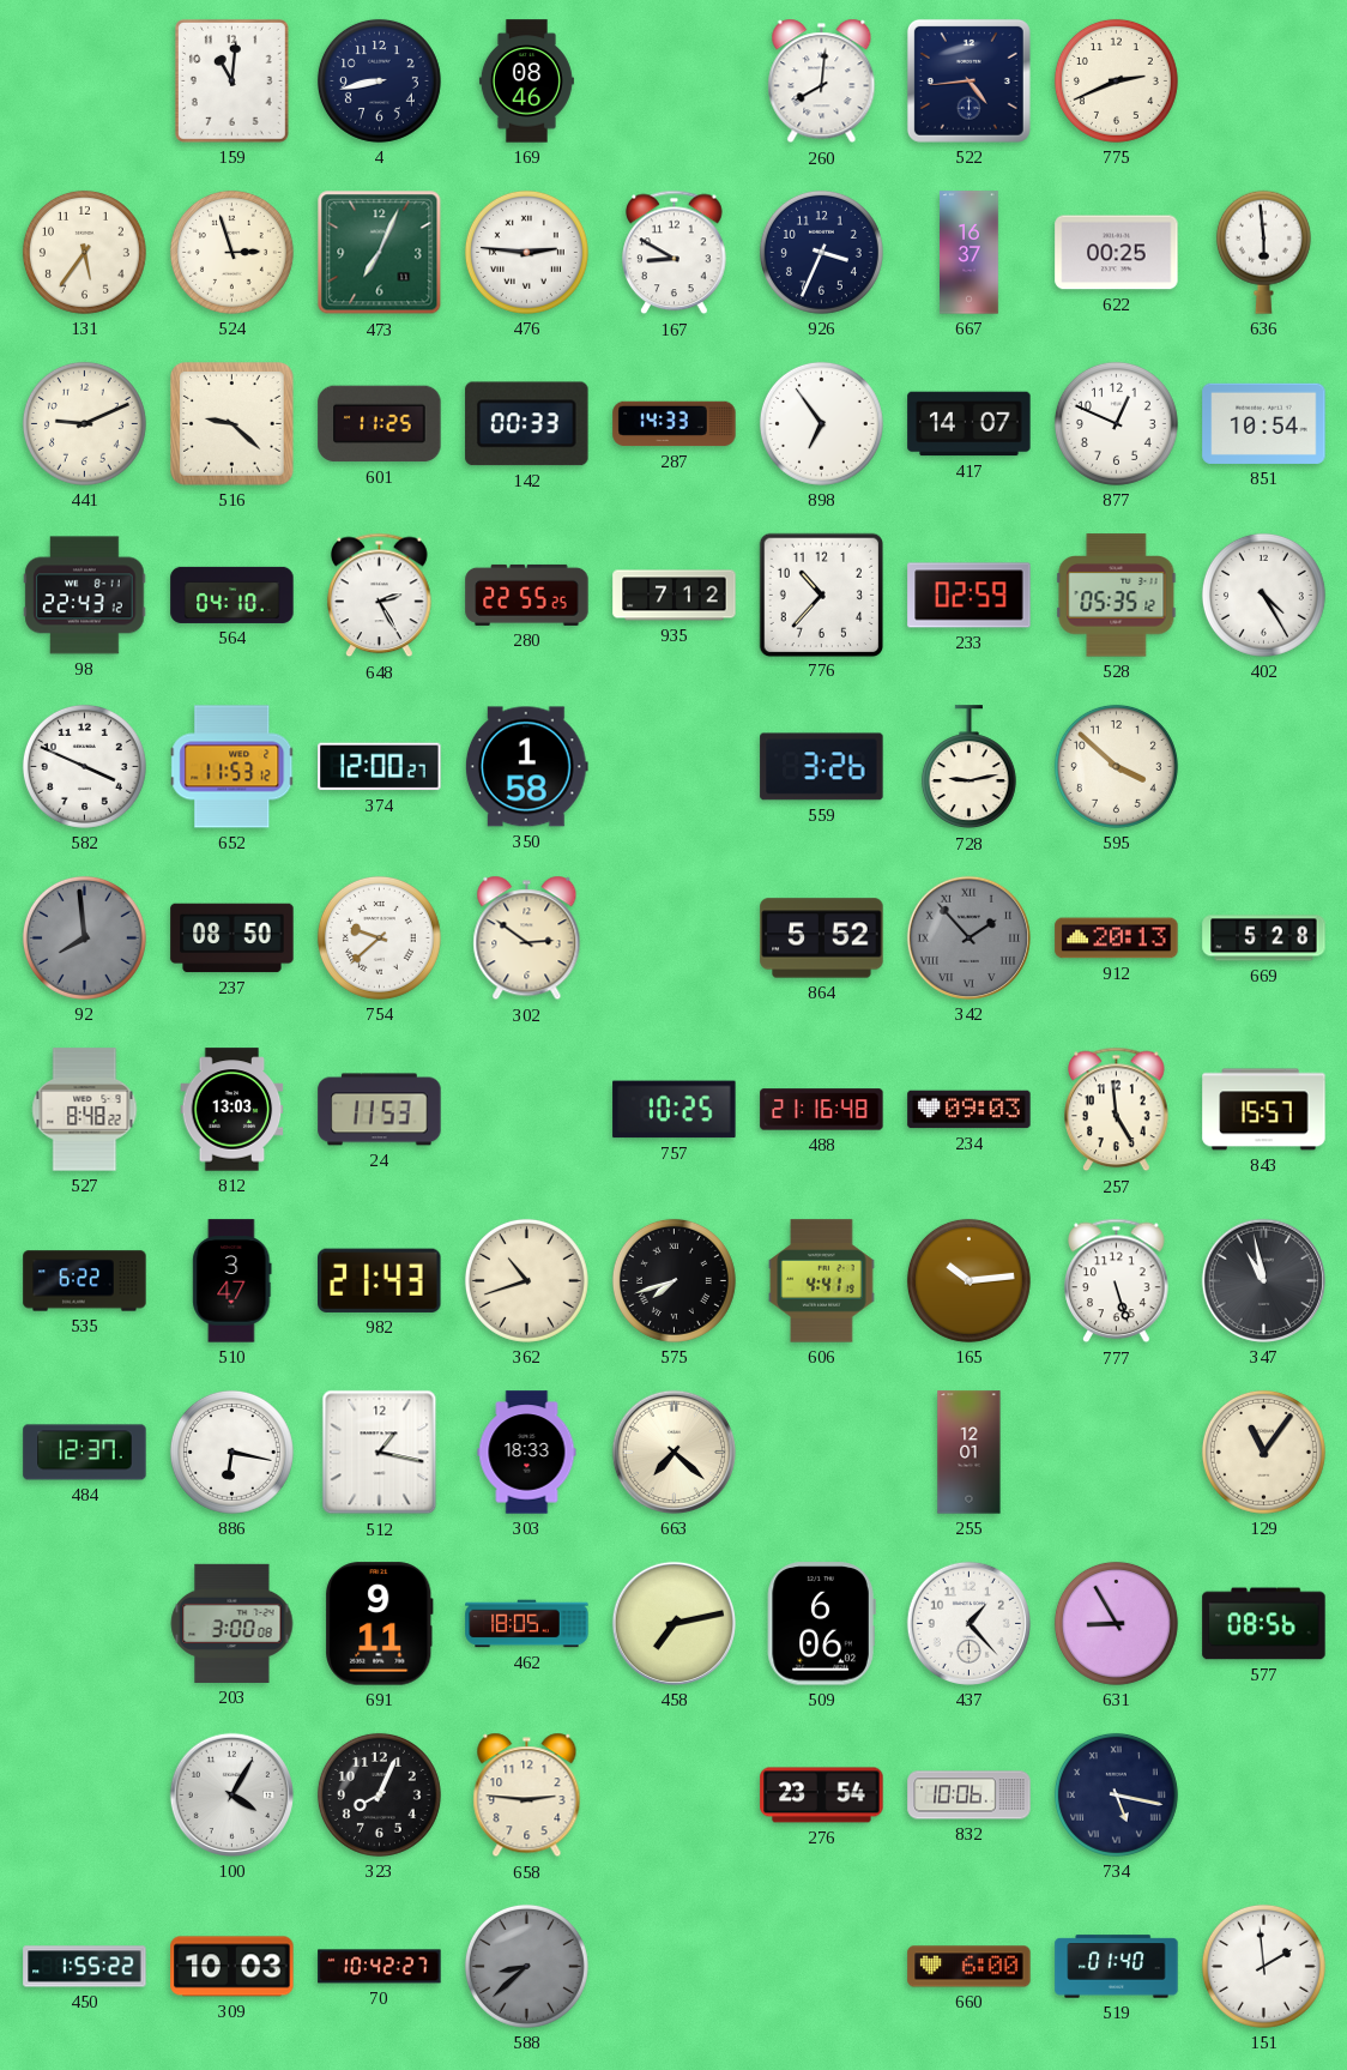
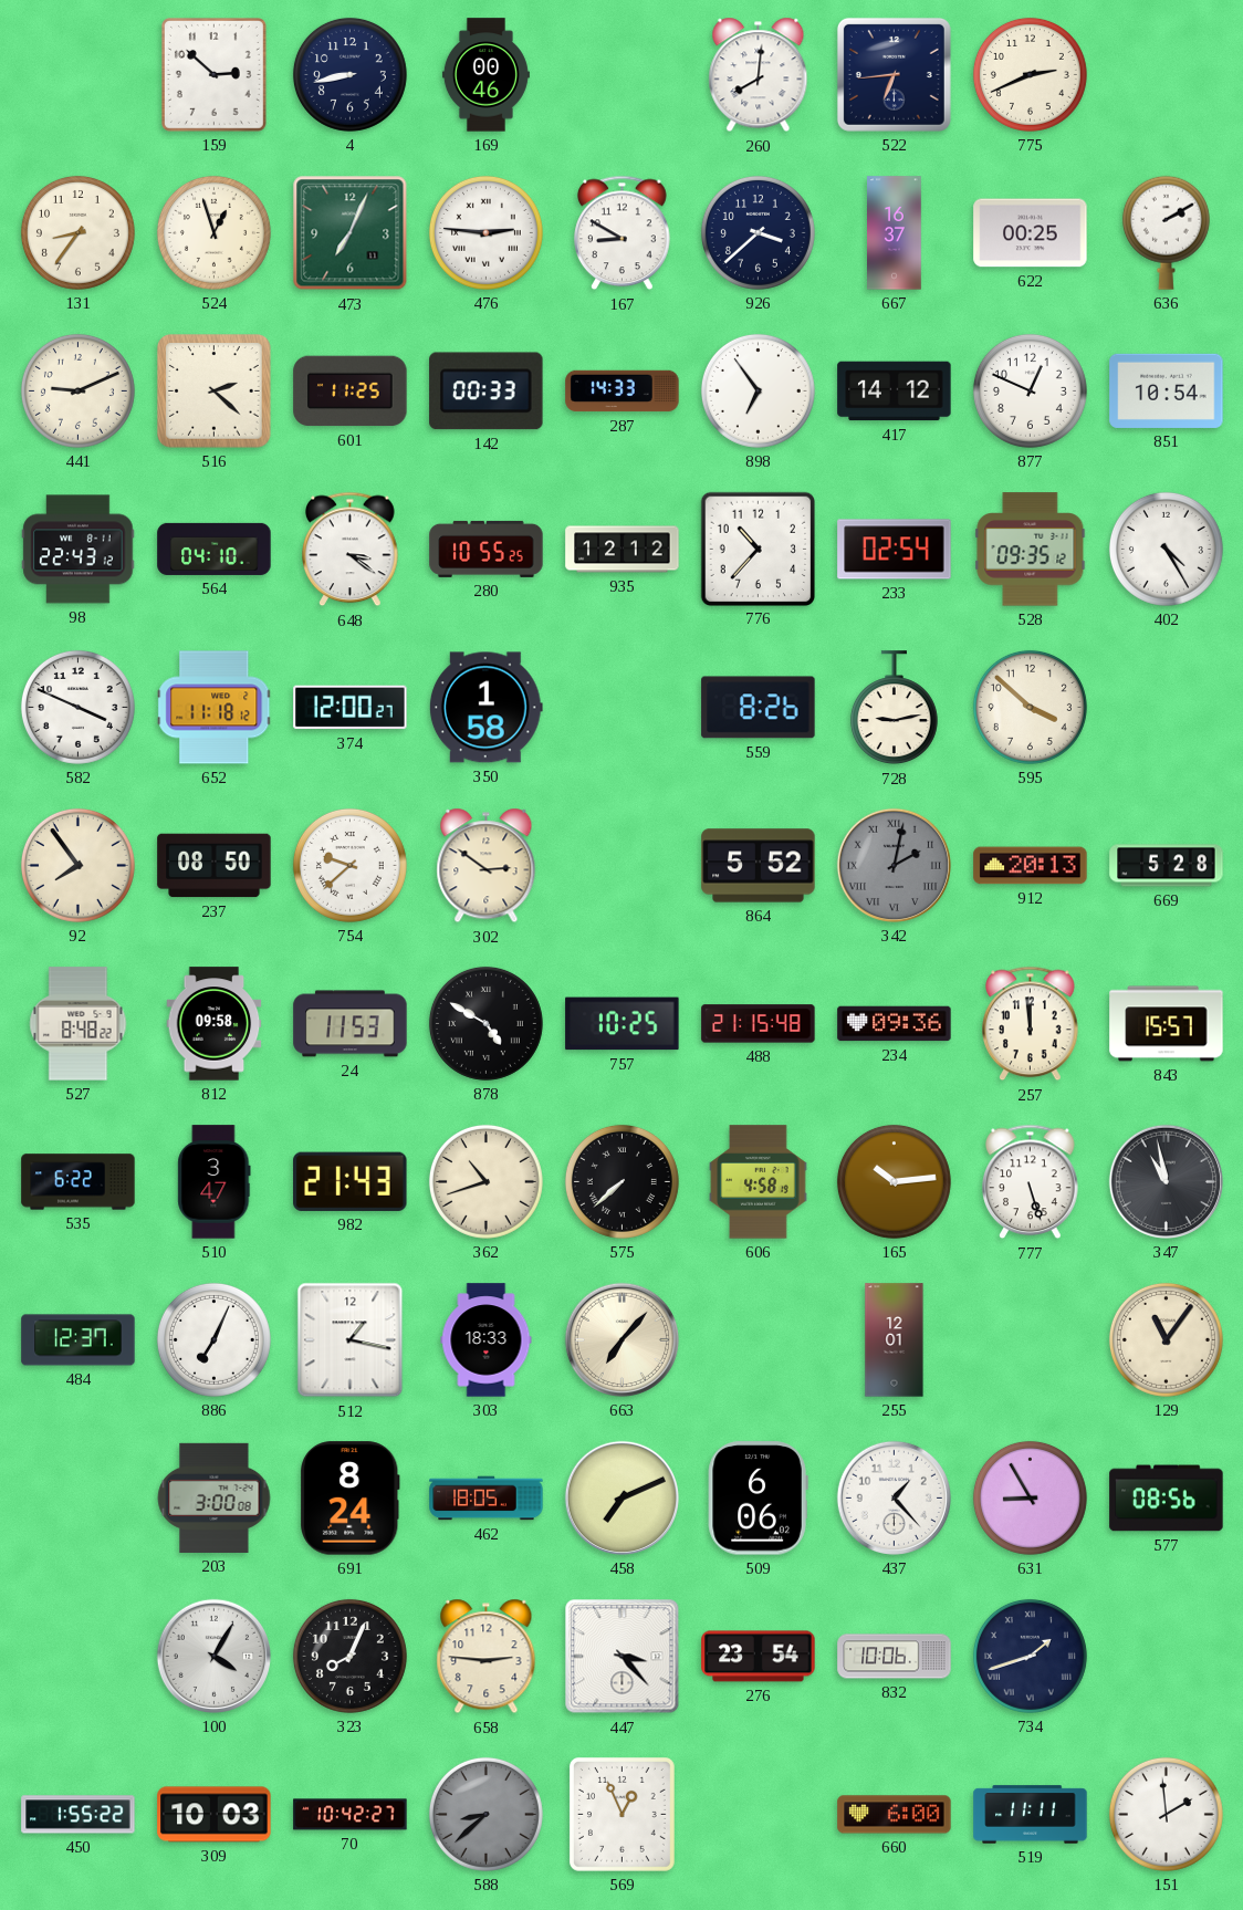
159: 11:01 -> 2:52 (213, 74)
169: 08:46 -> 00:46 (485, 75)
522: 4:44 -> 6:44 (894, 74)
131: 5:36 -> 8:36 (77, 232)
524: 2:57 -> 12:57 (213, 232)
926: 3:34 -> 3:38 (758, 232)
636: 5:59 -> 2:10 (1166, 232)
516: 9:22 -> 2:22 (215, 392)
417: 14:07 -> 14:12 (895, 392)
648: 2:25 -> 3:21 (351, 550)
280: 22:55 -> 10:55 (487, 549)
935: 7:12 -> 12:12 (623, 550)
233: 02:59 -> 02:54 (895, 550)
528: 05:35 -> 09:35 (1031, 550)
652: 11:53 -> 11:18 (215, 708)
559: 3:26 -> 8:26 (759, 708)
92: 7:59 -> 7:54 (77, 865)
92 dial: grey -> cream (77, 865)
342: 1:53 -> 2:02 (894, 865)
812: 13:03 -> 09:58 (215, 1024)
878: none -> 4:50 (485, 1023)
488: 21:16 -> 21:15 (759, 1024)
234: 09:03 -> 09:36 (895, 1024)
257: 4:59 -> 11:59 (1031, 1024)
575: 7:42 -> 7:38 (621, 1181)
606: 4:41 -> 4:58 (759, 1182)
886: 6:17 -> 7:04 (213, 1339)
663: 7:22 -> 7:07 (621, 1339)
691: 9:11 -> 8:24 (351, 1499)
458: 7:13 -> 7:11 (621, 1497)
447: none -> 3:23 (623, 1657)
734: 5:17 -> 1:42 (1030, 1656)
569: none -> 12:56 (621, 1814)
519: 01:40 -> 11:11 (1031, 1815)
